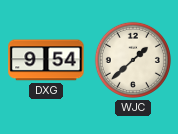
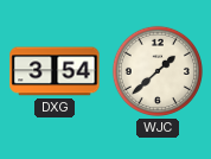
DXG: 9:54 -> 3:54 (55, 71)
